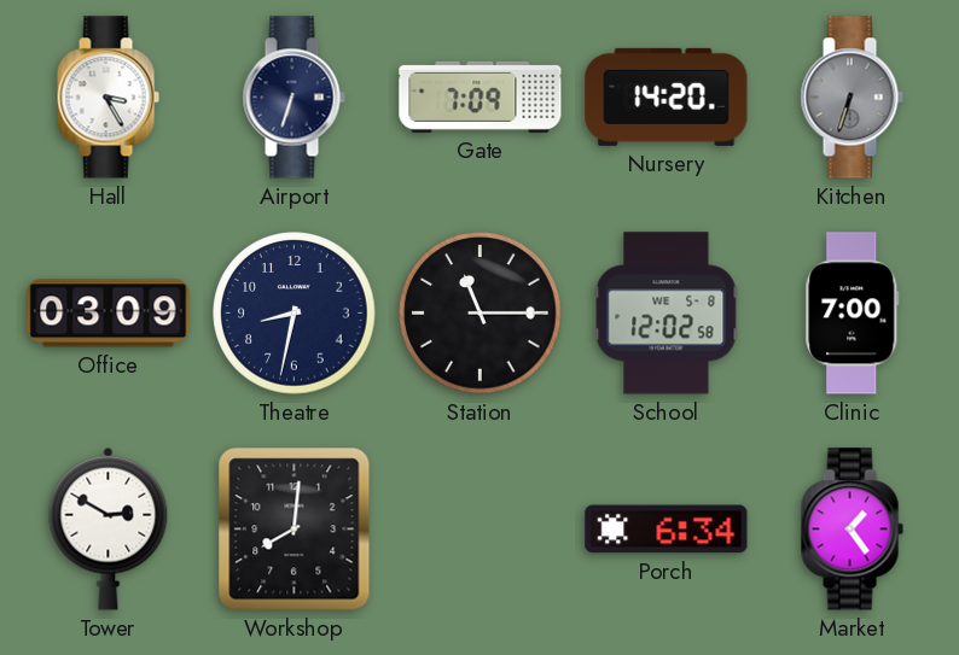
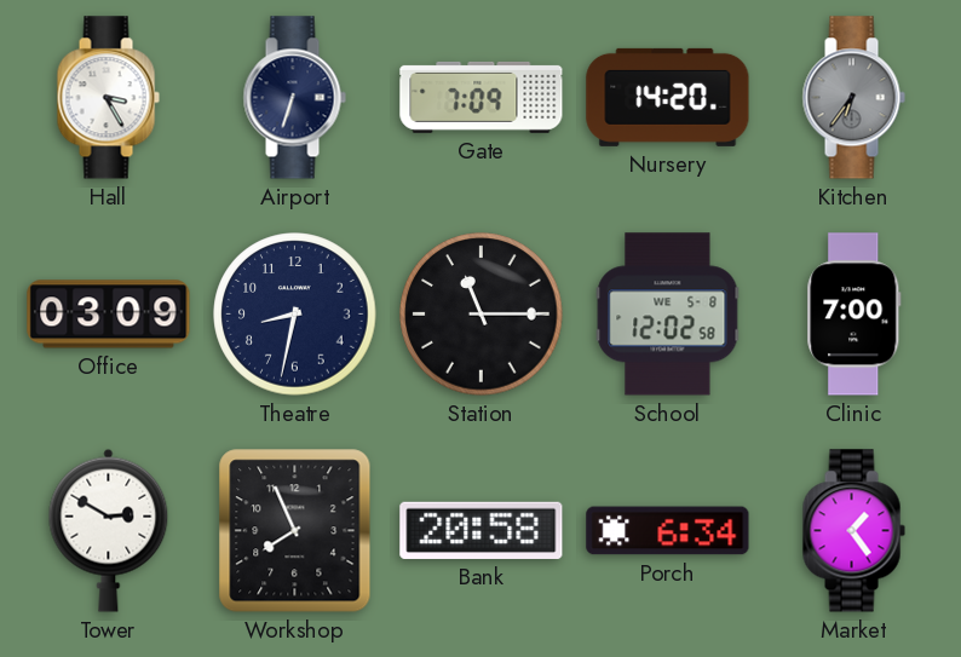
Kitchen: 6:33 -> 6:36 (853, 98)
Workshop: 8:01 -> 7:56 (295, 531)
Bank: none -> 20:58 (482, 530)
